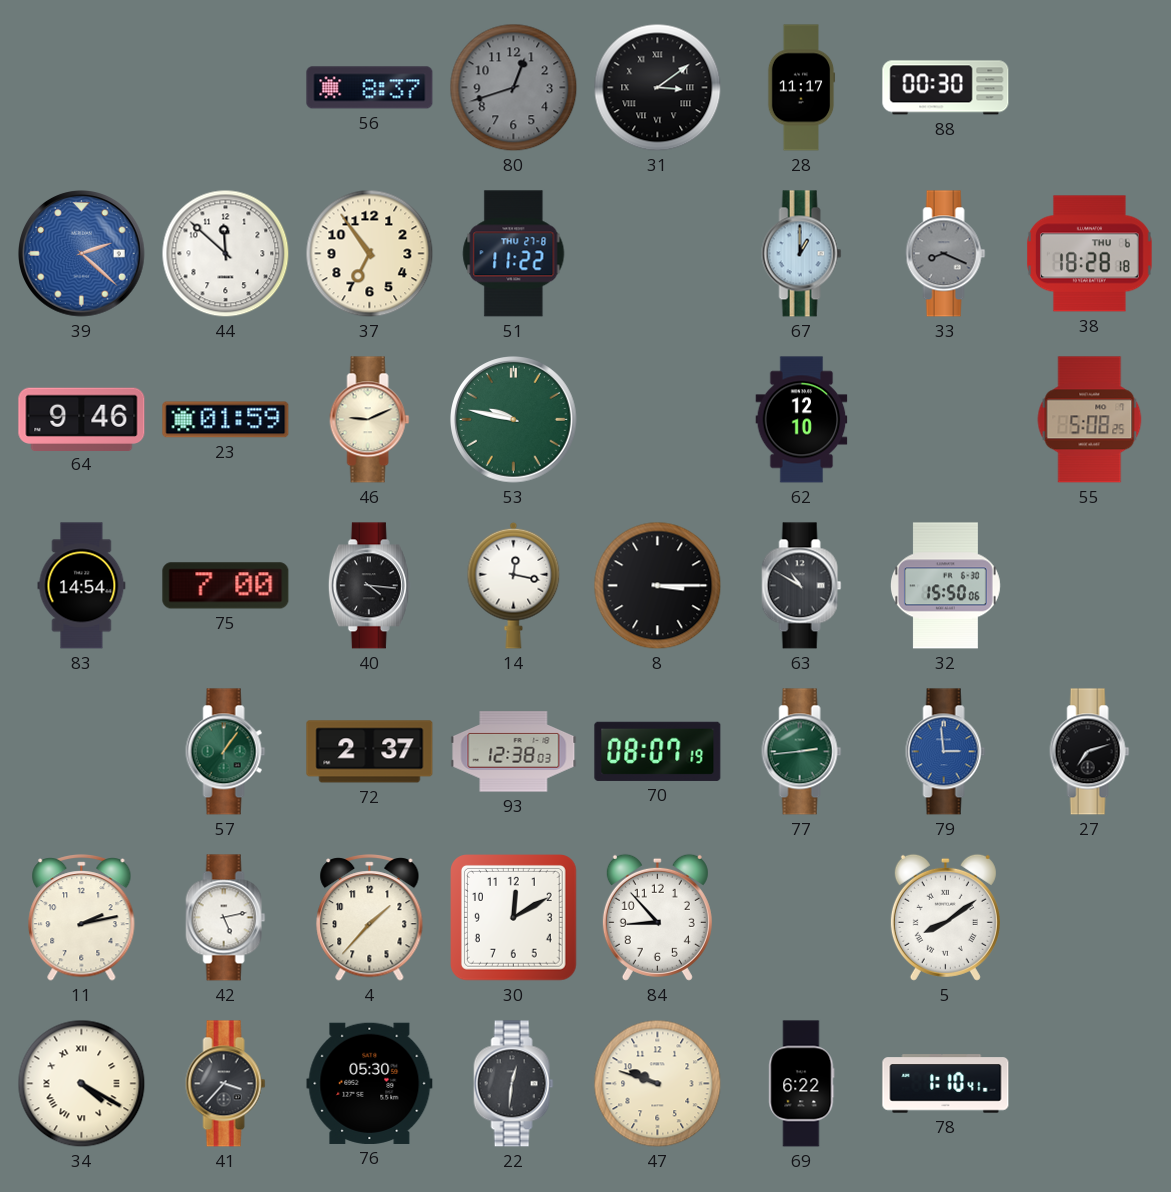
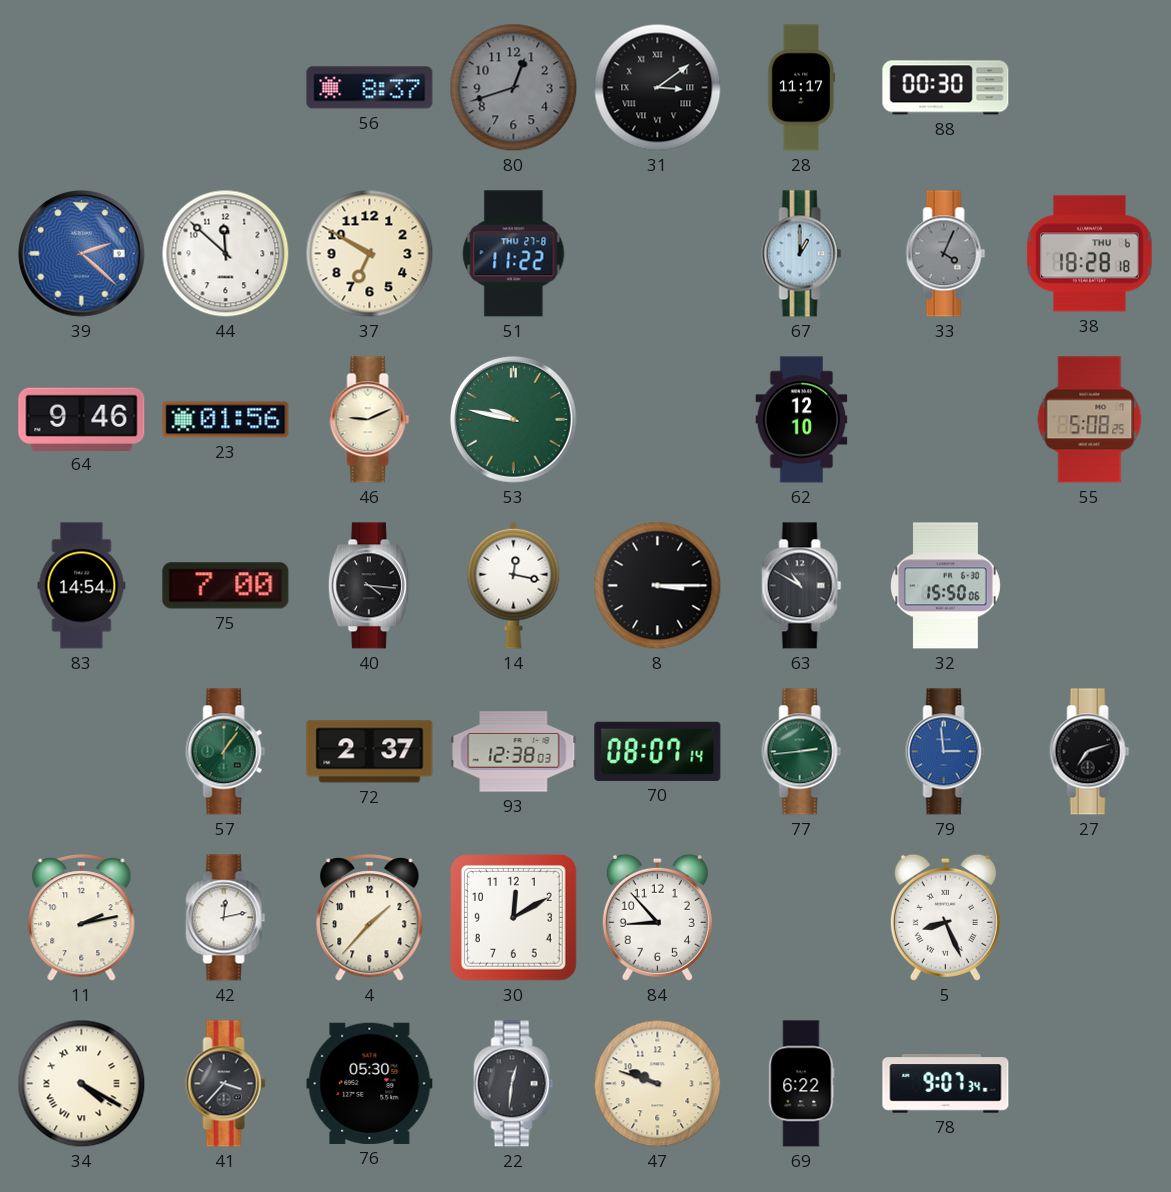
37: 6:54 -> 6:50 (370, 254)
33: 8:19 -> 4:04 (946, 254)
23: 01:59 -> 01:56 (226, 420)
70: 08:07:19 -> 08:07:14 (658, 751)
42: 5:13 -> 12:13 (226, 918)
5: 8:09 -> 8:26 (945, 917)
78: 1:10 -> 9:07 (946, 1084)
